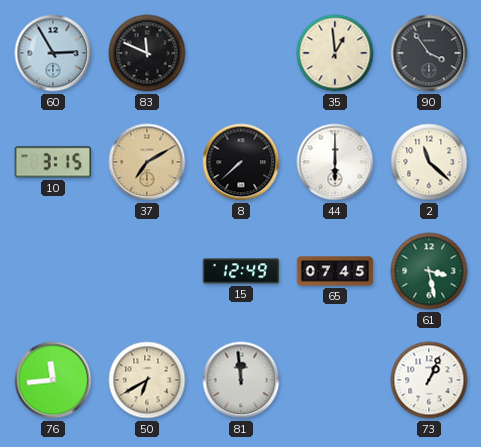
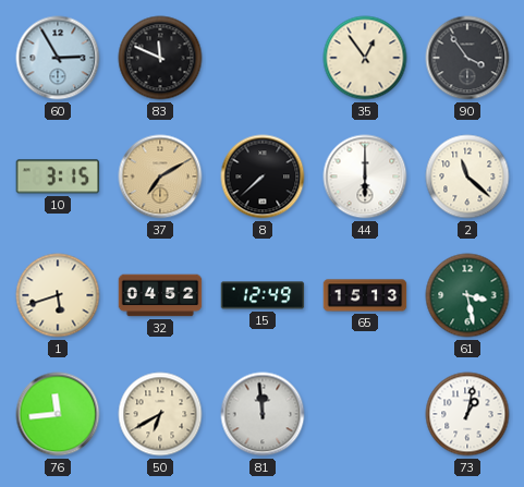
35: 12:59 -> 12:54 (365, 58)
1: none -> 5:42 (58, 295)
32: none -> 04:52 (160, 295)
65: 07:45 -> 15:13 (365, 295)
73: 1:04 -> 1:02 (467, 414)
